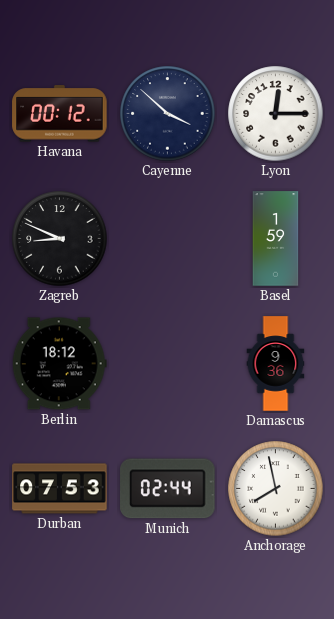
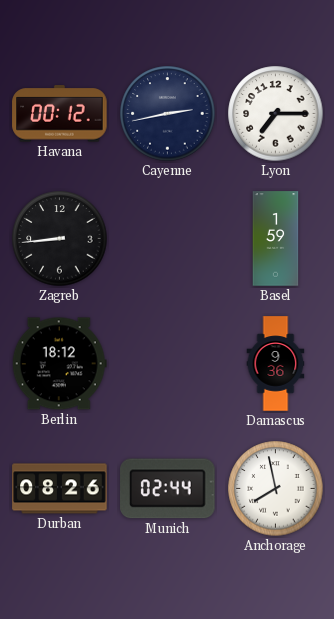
Cayenne: 3:52 -> 2:43 (168, 114)
Lyon: 12:15 -> 7:15 (276, 114)
Zagreb: 8:49 -> 8:44 (60, 239)
Durban: 07:53 -> 08:26 (60, 489)
